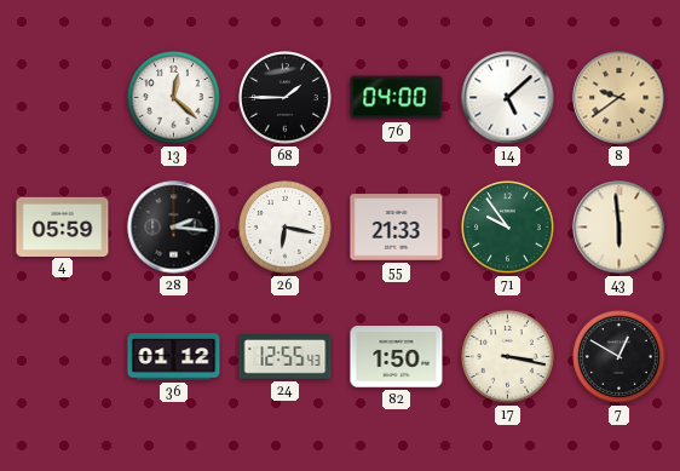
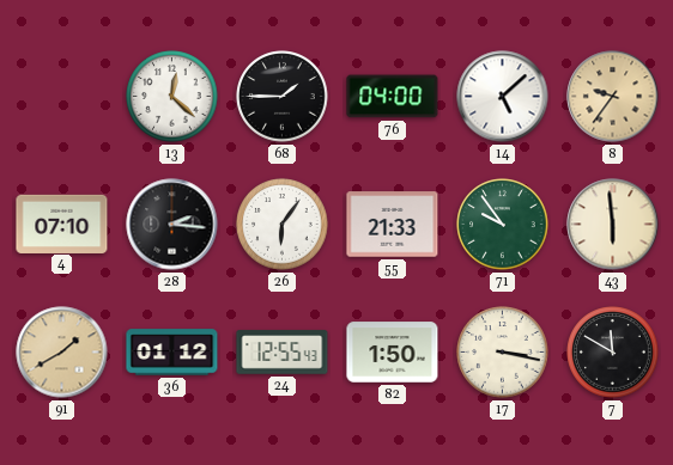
8: 9:39 -> 9:36 (613, 97)
4: 05:59 -> 07:10 (62, 224)
26: 6:17 -> 6:06 (283, 225)
91: none -> 1:40 (62, 353)
7: 12:50 -> 11:50 (613, 353)
